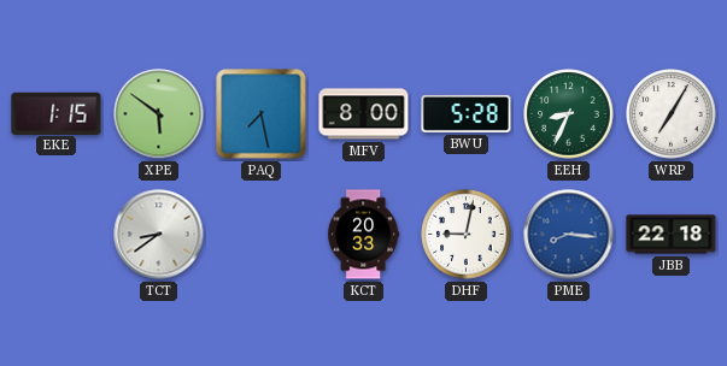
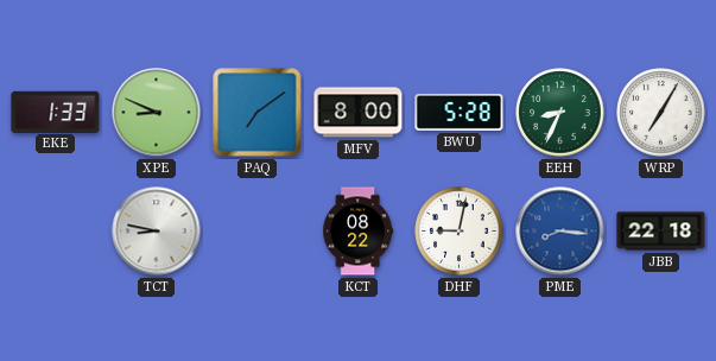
EKE: 1:15 -> 1:33 (56, 112)
XPE: 5:51 -> 8:49 (157, 113)
PAQ: 7:28 -> 7:09 (258, 113)
TCT: 8:39 -> 8:47 (157, 232)
KCT: 20:33 -> 08:22 (359, 232)
